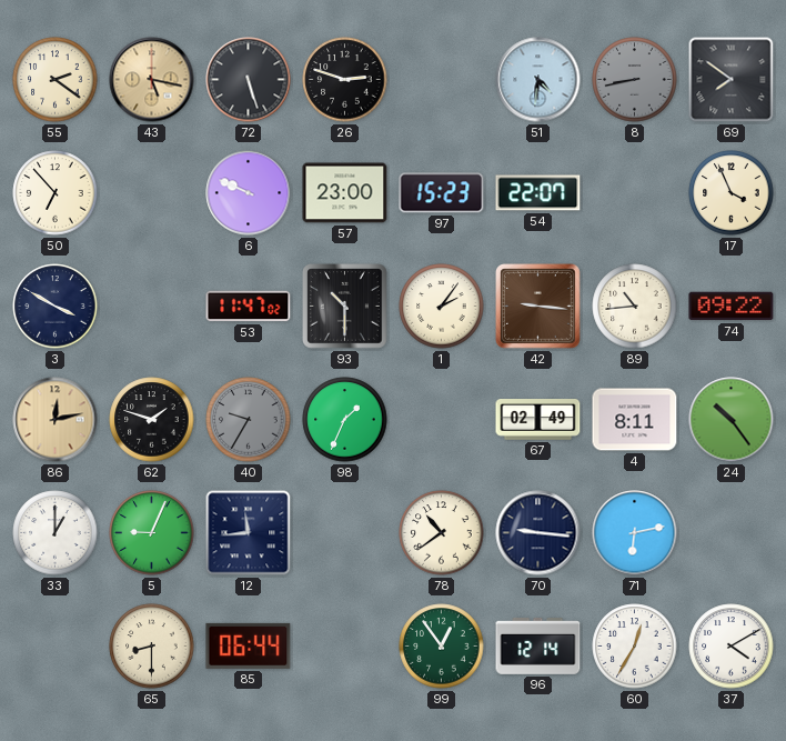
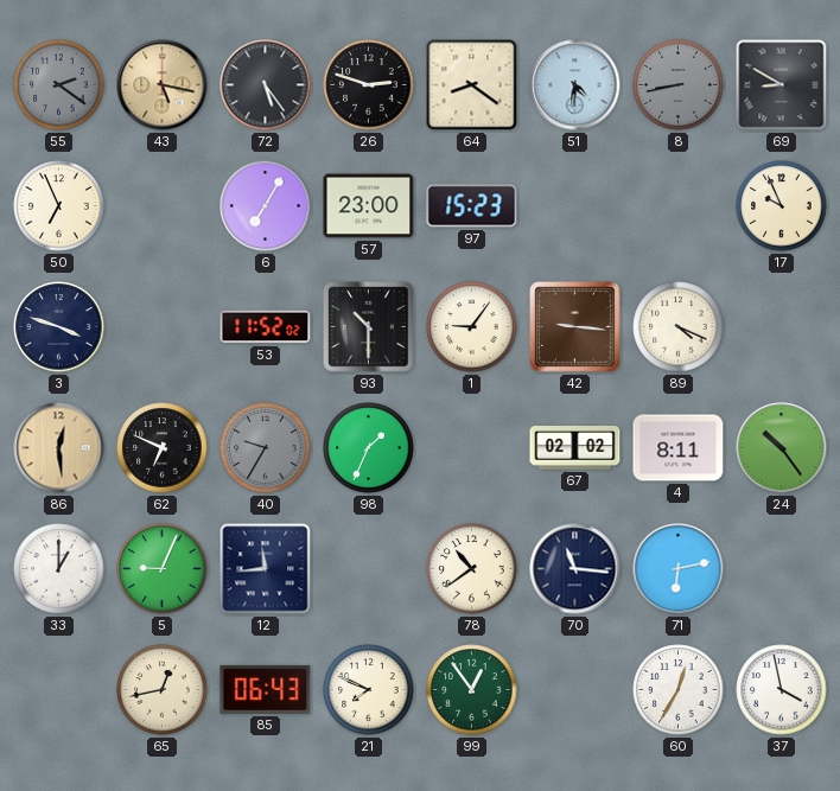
55 dial: cream -> grey (59, 85)
72: 5:27 -> 5:24 (266, 85)
64: none -> 8:21 (472, 85)
69: 7:51 -> 8:50 (782, 85)
50: 6:53 -> 6:56 (59, 206)
6: 9:49 -> 7:05 (266, 206)
54: 22:07 -> none (538, 193)
17: 3:56 -> 9:56 (782, 206)
3: 3:50 -> 3:48 (59, 327)
53: 11:47 -> 11:52 (266, 327)
1: 2:06 -> 9:06 (472, 327)
89: 10:44 -> 4:19 (679, 327)
74: 09:22 -> none (732, 307)
86: 12:13 -> 12:29 (59, 448)
62: 1:48 -> 6:49 (163, 448)
67: 02:49 -> 02:02 (575, 448)
70: 9:16 -> 11:16 (575, 569)
65: 8:30 -> 12:43 (163, 690)
85: 06:44 -> 06:43 (266, 689)
21: none -> 7:49 (369, 690)
96: 12:14 -> none (538, 645)
37: 4:10 -> 3:58 (782, 690)
